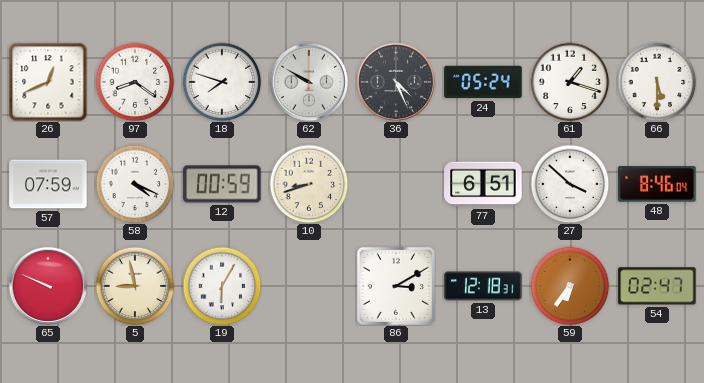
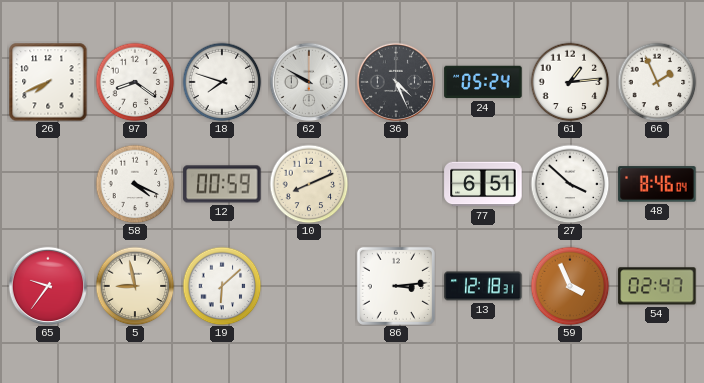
26: 12:41 -> 7:41 (48, 82)
61: 1:18 -> 1:14 (570, 82)
66: 5:30 -> 1:56 (657, 82)
57: 07:59 -> none (48, 184)
10: 8:42 -> 8:11 (309, 184)
65: 9:49 -> 9:36 (47, 285)
19: 6:05 -> 6:08 (222, 286)
86: 3:10 -> 3:14 (396, 286)
59: 6:36 -> 3:56 (570, 286)
